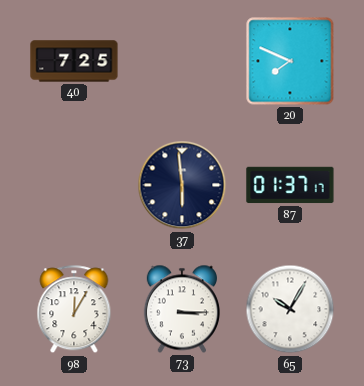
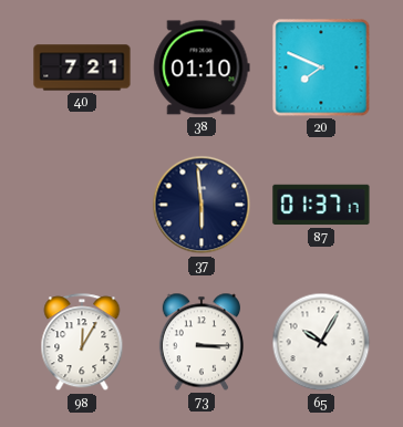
40: 7:25 -> 7:21 (82, 67)
38: none -> 01:10 (201, 67)
